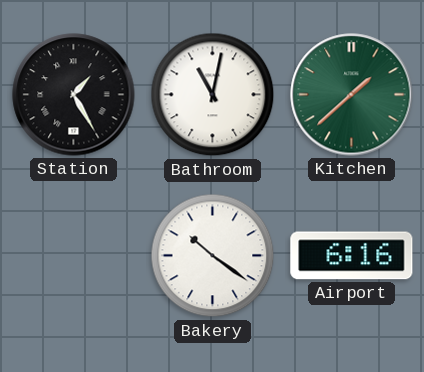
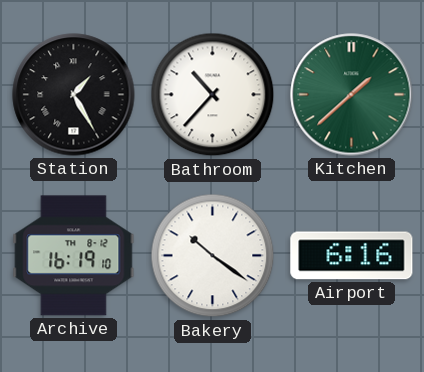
Bathroom: 11:02 -> 10:37 (213, 95)
Archive: none -> 16:19 (74, 256)
